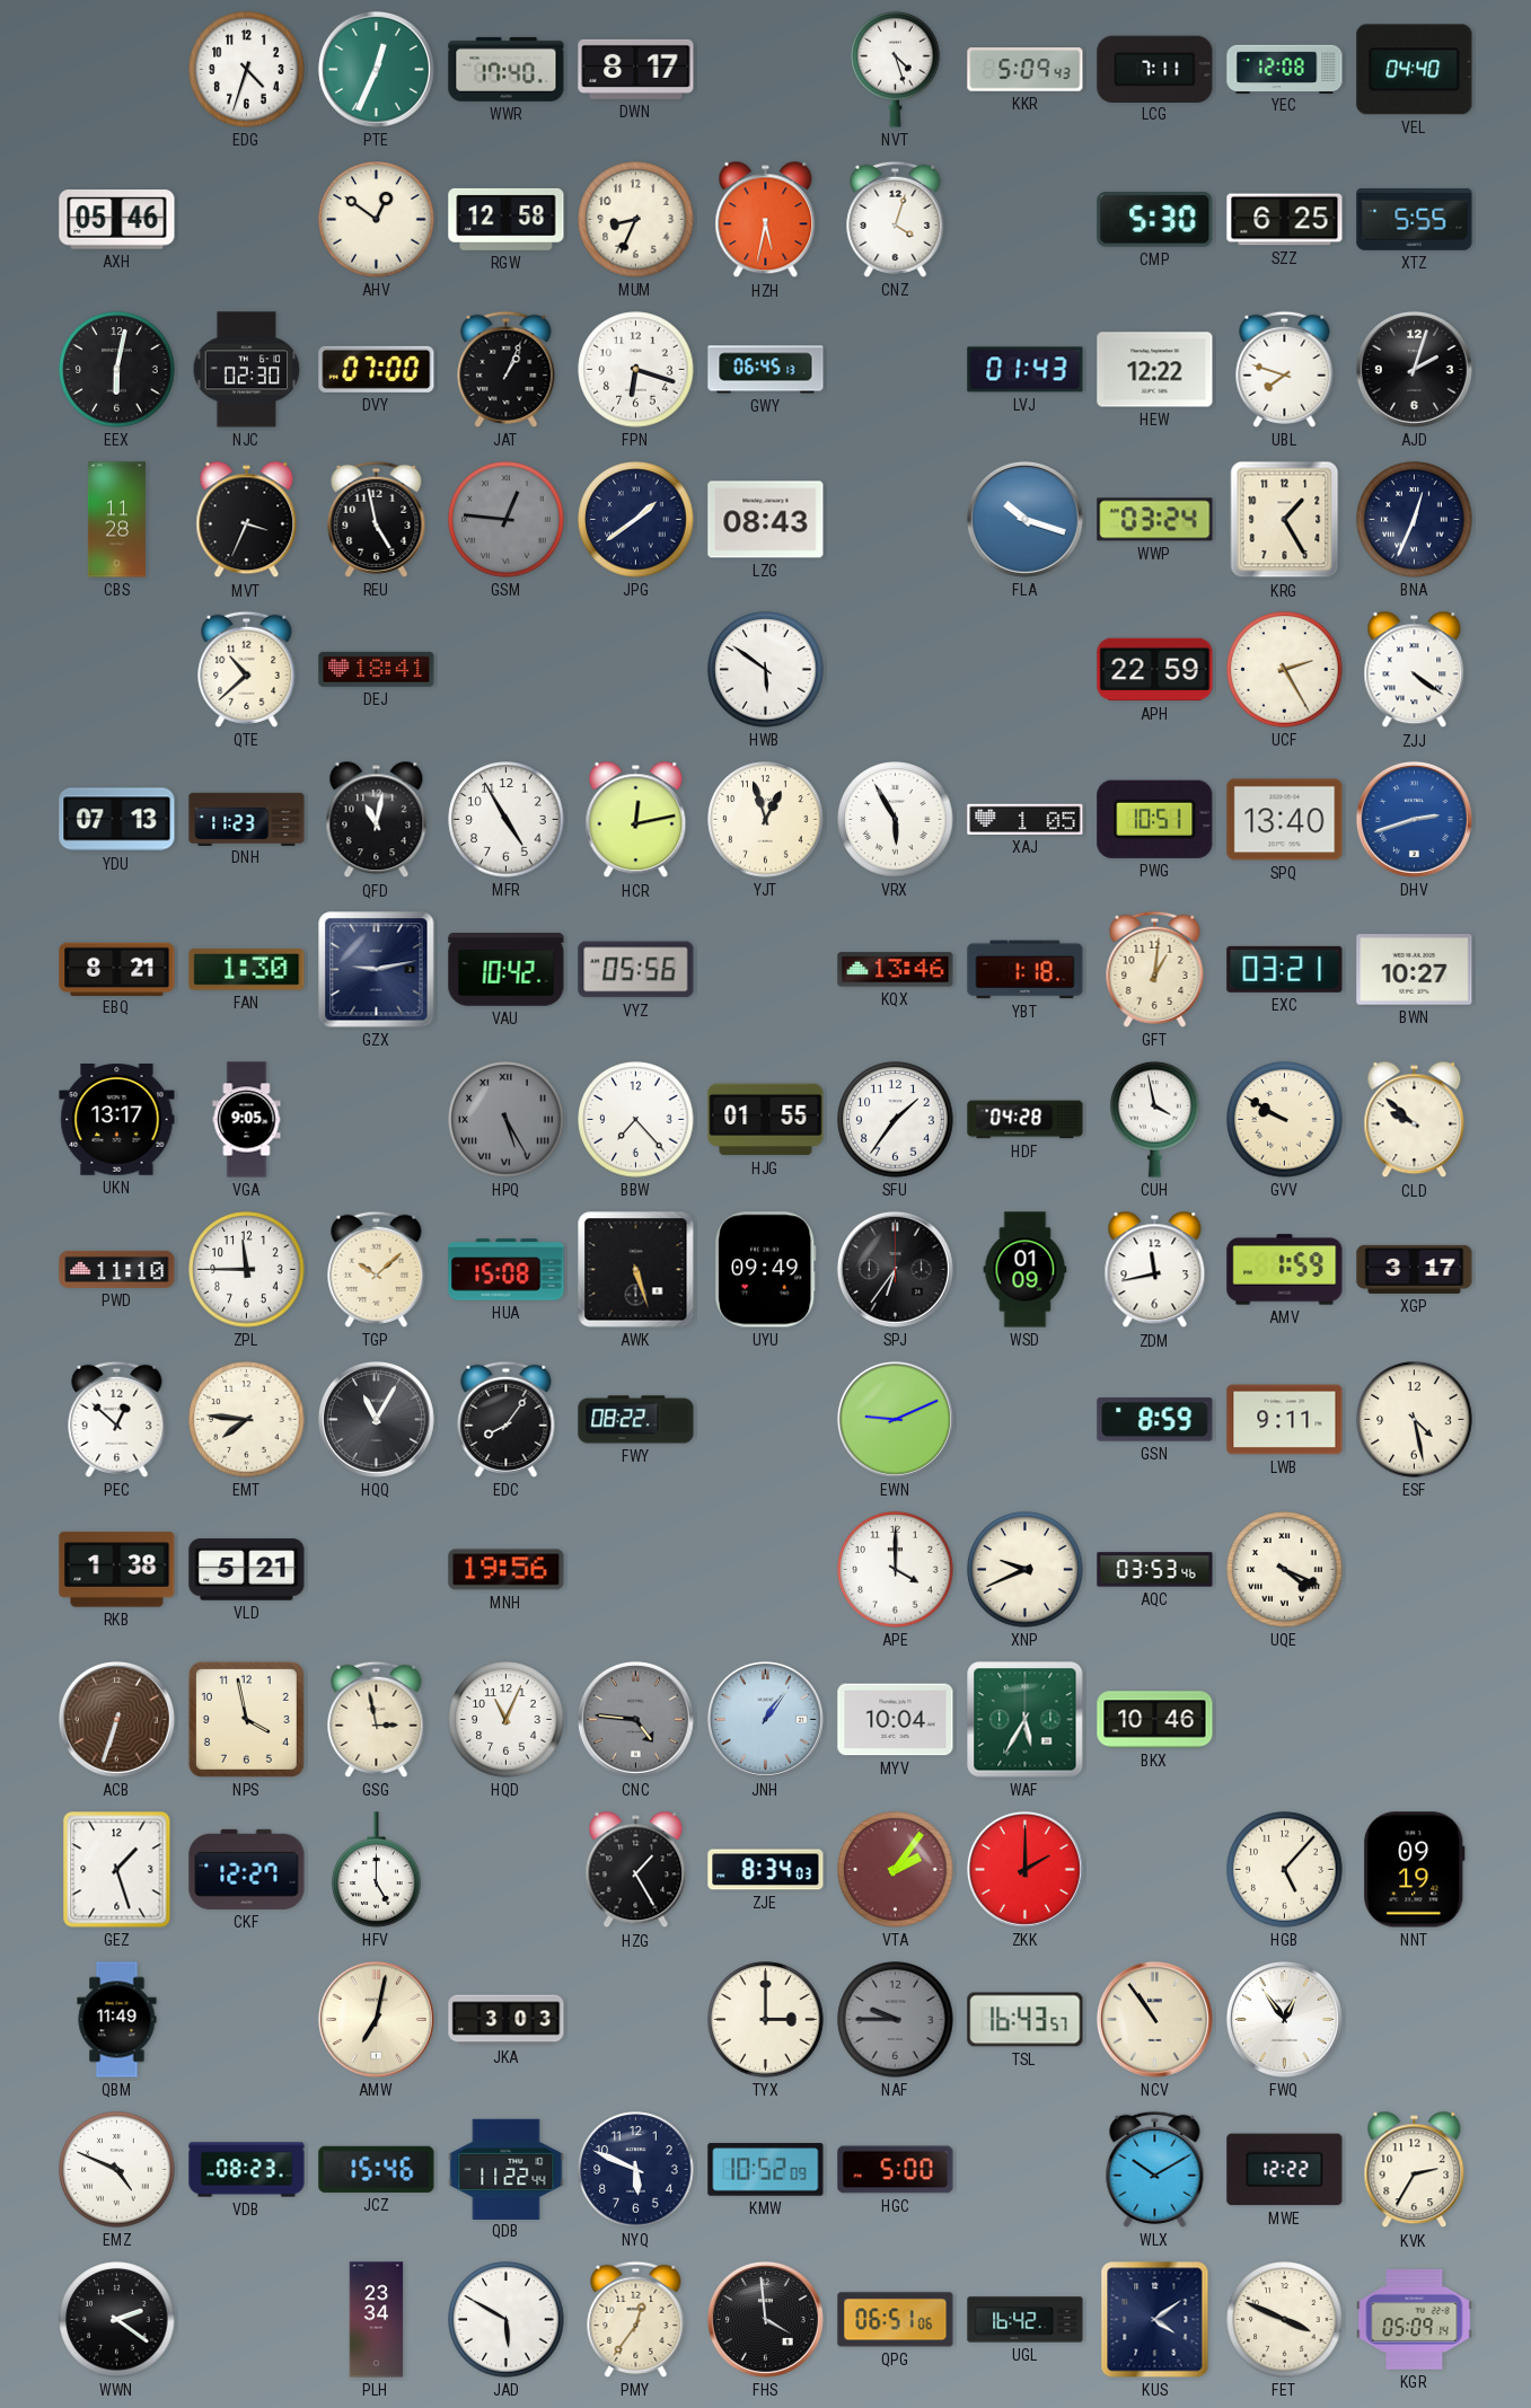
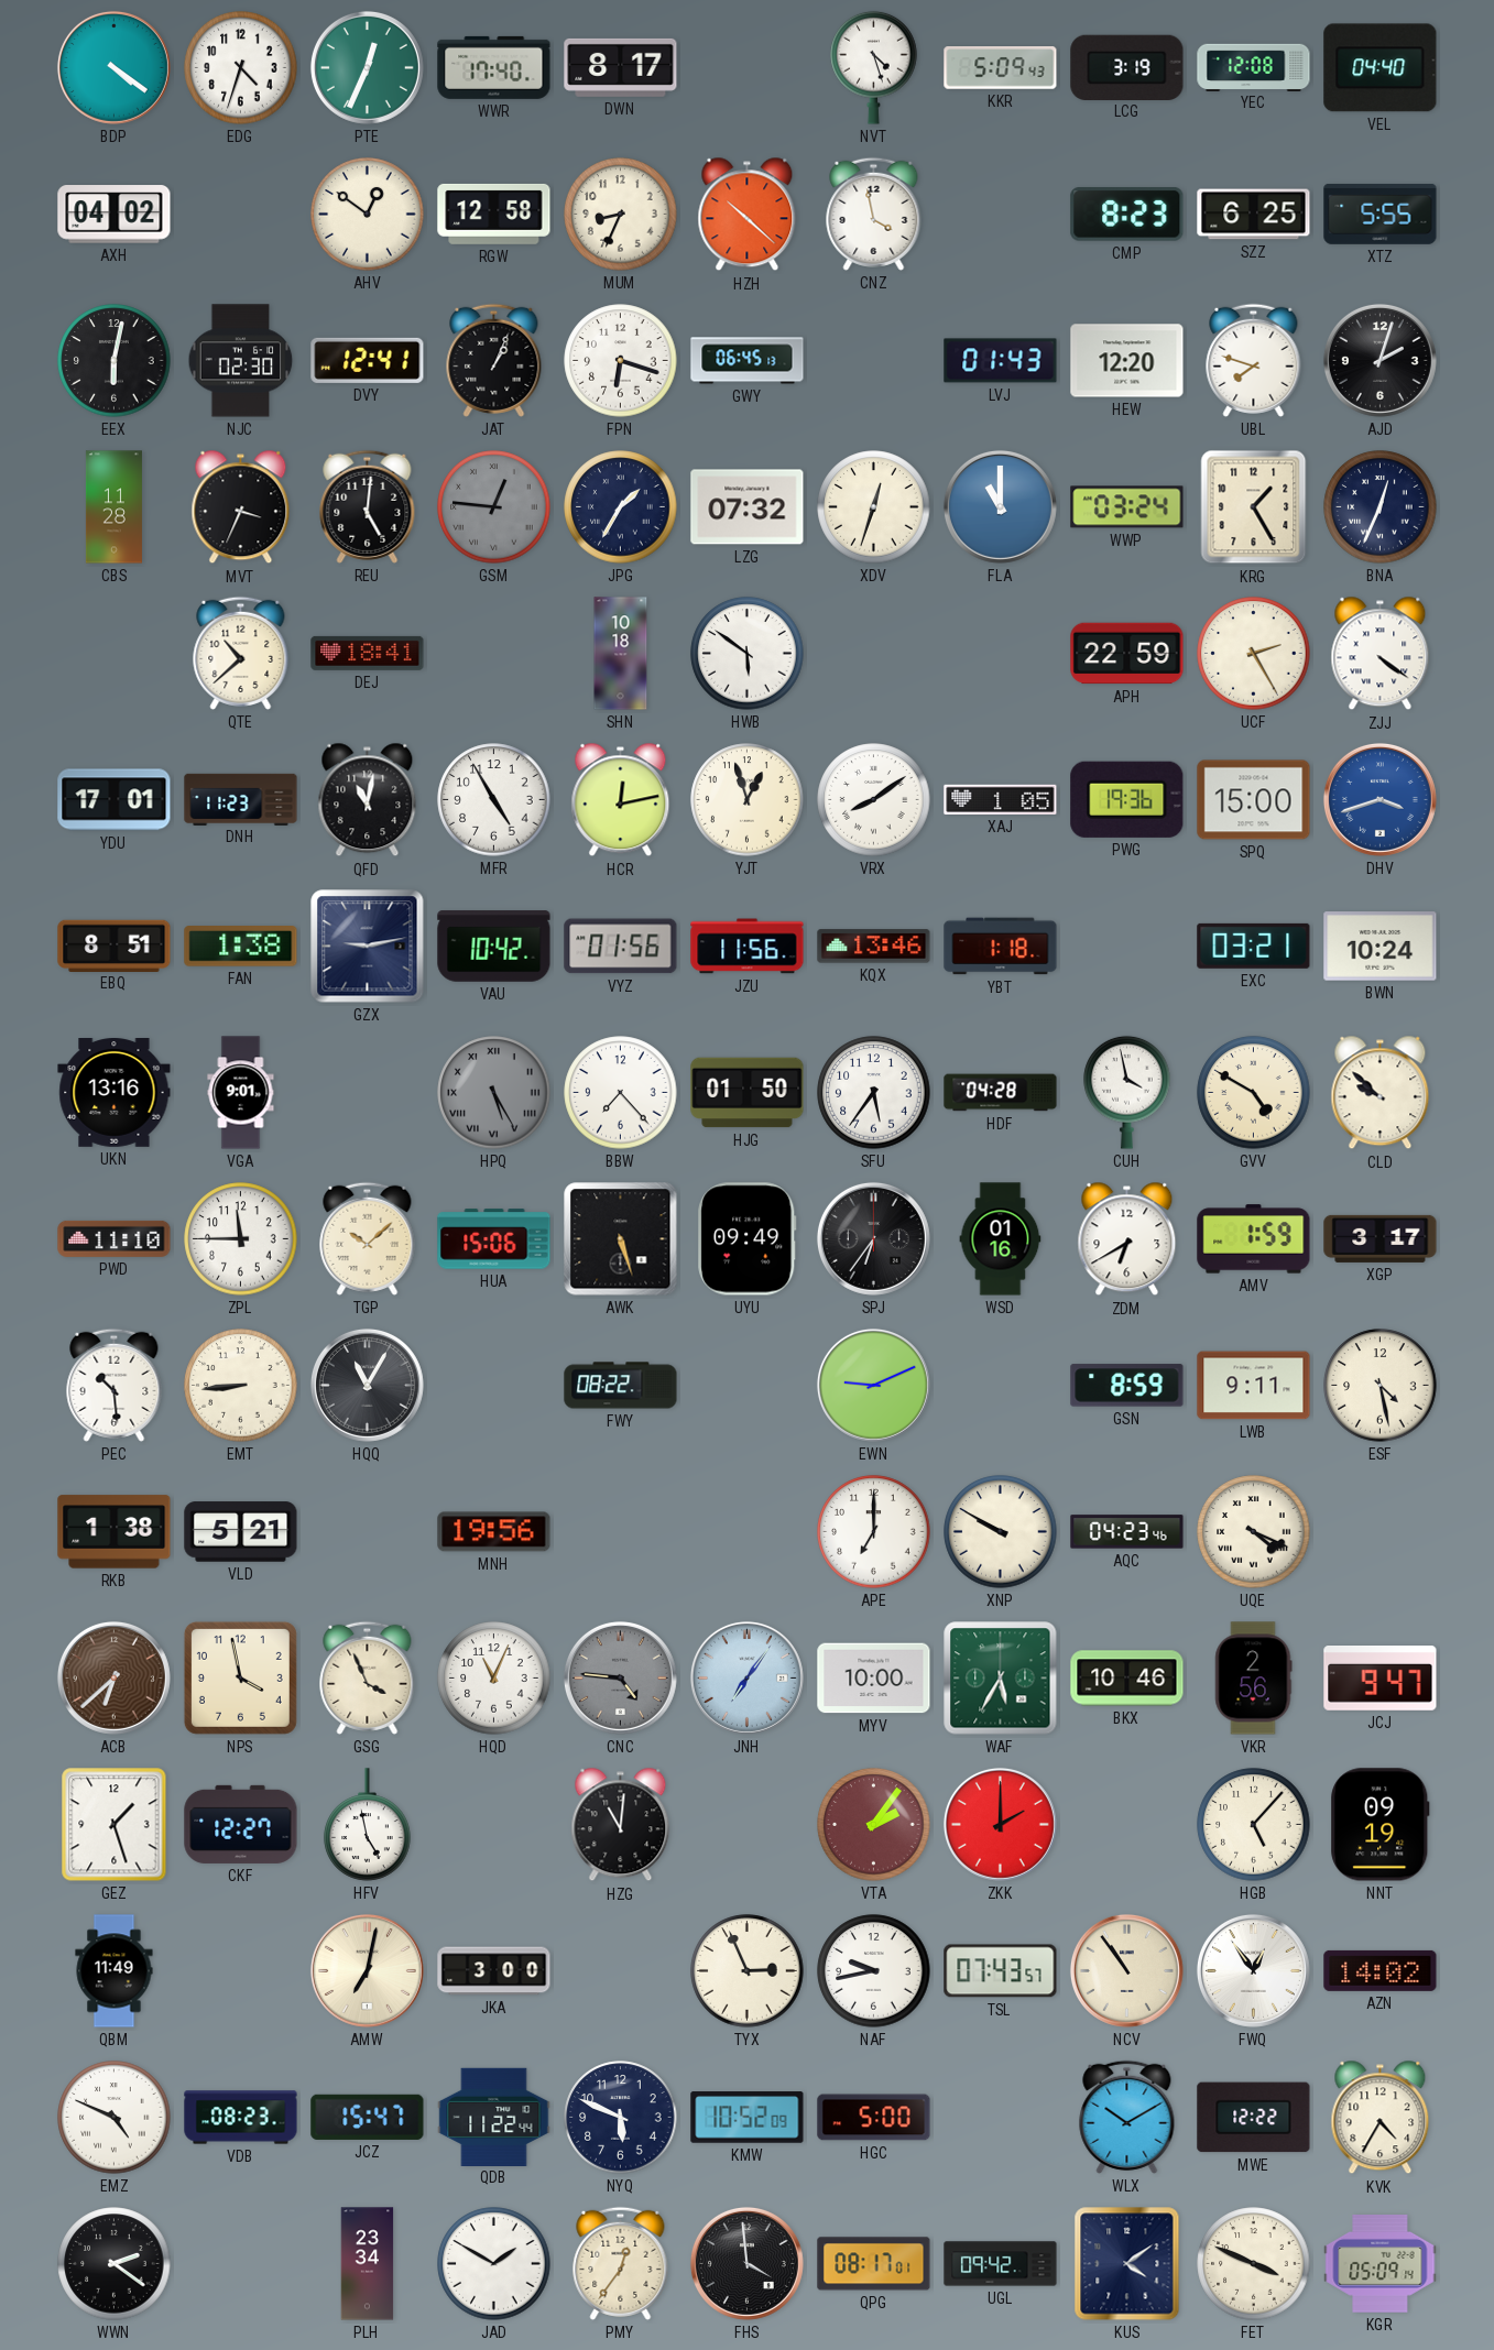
BDP: none -> 4:21 (113, 67)
LCG: 7:11 -> 3:19 (1127, 67)
AXH: 05:46 -> 04:02 (114, 215)
HZH: 5:32 -> 10:22 (748, 215)
CNZ: 4:03 -> 3:58 (874, 214)
CMP: 5:30 -> 8:23 (1127, 215)
DVY: 07:00 -> 12:41 (368, 360)
HEW: 12:22 -> 12:20 (1127, 361)
REU: 4:58 -> 5:01 (368, 506)
JPG: 1:39 -> 1:35 (621, 507)
LZG: 08:43 -> 07:32 (748, 507)
XDV: none -> 12:33 (874, 507)
FLA: 10:18 -> 11:00 (1000, 506)
SHN: none -> 10:18 (621, 654)
YDU: 07:13 -> 17:01 (114, 800)
VRX: 5:55 -> 8:09 (874, 800)
PWG: 10:51 -> 19:36 (1127, 799)
SPQ: 13:40 -> 15:00 (1254, 800)
DHV: 2:42 -> 3:42 (1380, 799)
EBQ: 8:21 -> 8:51 (114, 946)
FAN: 1:30 -> 1:38 (241, 947)
VYZ: 05:56 -> 01:56 (621, 947)
JZU: none -> 11:56 (748, 947)
GFT: 1:01 -> none (1155, 969)
BWN: 10:27 -> 10:24 (1381, 947)
UKN: 13:17 -> 13:16 (114, 1093)
VGA: 9:05 -> 9:01 (241, 1093)
HJG: 01:55 -> 01:50 (748, 1093)
SFU: 1:36 -> 5:36 (874, 1093)
GVV: 9:50 -> 4:50 (1254, 1093)
HUA: 15:08 -> 15:06 (494, 1239)
WSD: 01:09 -> 01:16 (1001, 1239)
ZDM: 11:43 -> 6:40 (1127, 1239)
PEC: 12:52 -> 10:29 (114, 1385)
EMT: 7:46 -> 8:44 (241, 1386)
EDC: 8:06 -> none (507, 1419)
APE: 4:00 -> 7:00 (874, 1532)
XNP: 9:41 -> 9:50 (1001, 1532)
AQC: 03:53 -> 04:23 (1127, 1532)
ACB: 6:33 -> 6:38 (113, 1677)
GSG: 2:58 -> 3:56 (368, 1677)
JNH: 1:06 -> 7:06 (746, 1677)
MYV: 10:04 -> 10:00 (874, 1679)
VKR: none -> 2:56 (1254, 1679)
JCJ: none -> 9:47 (1381, 1679)
HFV: 5:00 -> 4:58 (368, 1825)
HZG: 1:25 -> 11:01 (621, 1825)
ZJE: 8:34 -> none (766, 1870)
JKA: 3:03 -> 3:00 (494, 1971)
TYX: 3:00 -> 2:56 (748, 1971)
NAF: 9:45 -> 9:43 (874, 1971)
NAF dial: grey -> white (874, 1971)
TSL: 16:43 -> 07:43 (1001, 1971)
AZN: none -> 14:02 (1381, 1970)
JCZ: 15:46 -> 15:47 (368, 2117)
KVK: 2:35 -> 4:35 (1381, 2118)
JAD: 5:50 -> 1:50 (494, 2264)
QPG: 06:51 -> 08:17 (874, 2264)
UGL: 16:42 -> 09:42 (1001, 2264)
